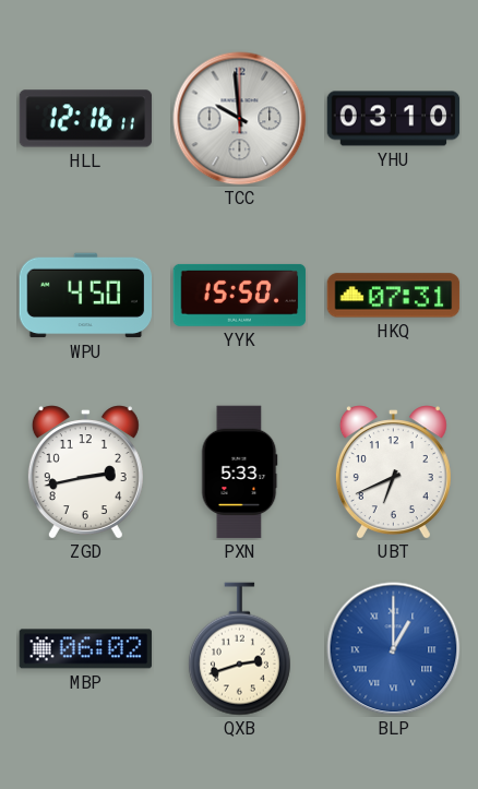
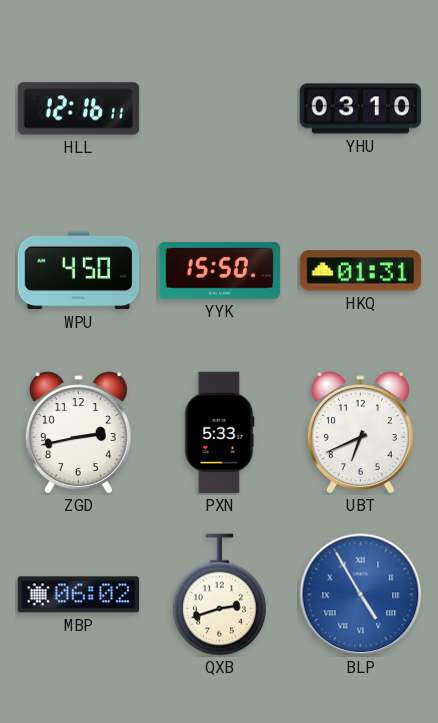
TCC: 9:59 -> none (240, 119)
HKQ: 07:31 -> 01:31 (361, 271)
BLP: 1:00 -> 4:55 (361, 595)
